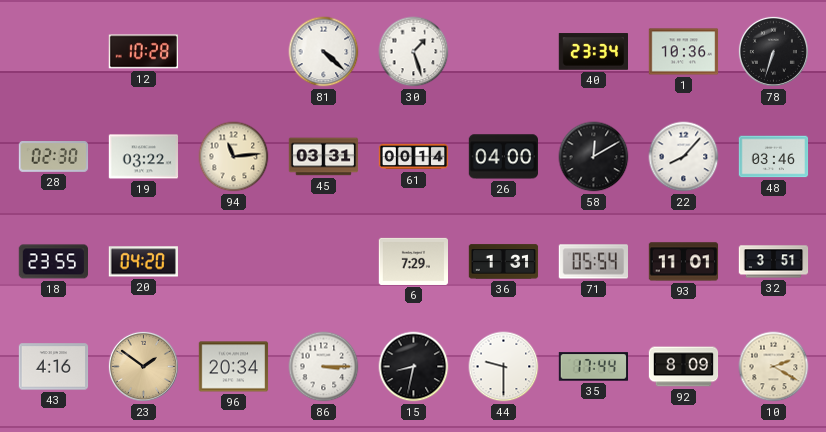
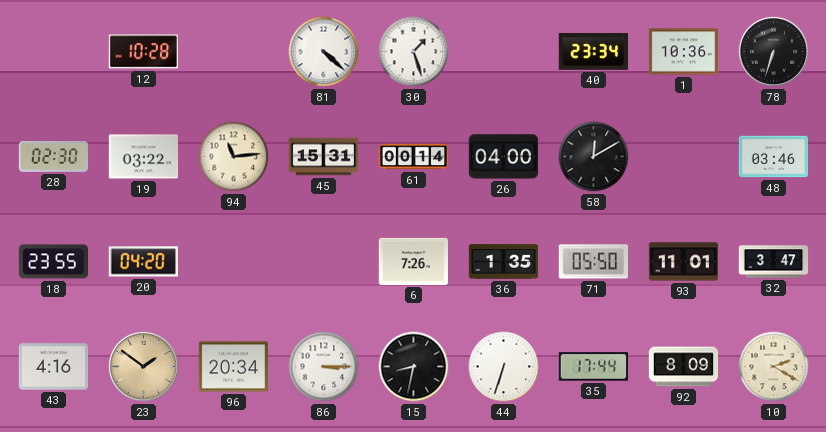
45: 03:31 -> 15:31 (324, 157)
22: 8:07 -> none (684, 157)
6: 7:29 -> 7:26 (414, 261)
36: 1:31 -> 1:35 (504, 262)
71: 05:54 -> 05:50 (593, 262)
32: 3:51 -> 3:47 (774, 262)
44: 9:30 -> 6:33 (504, 367)
